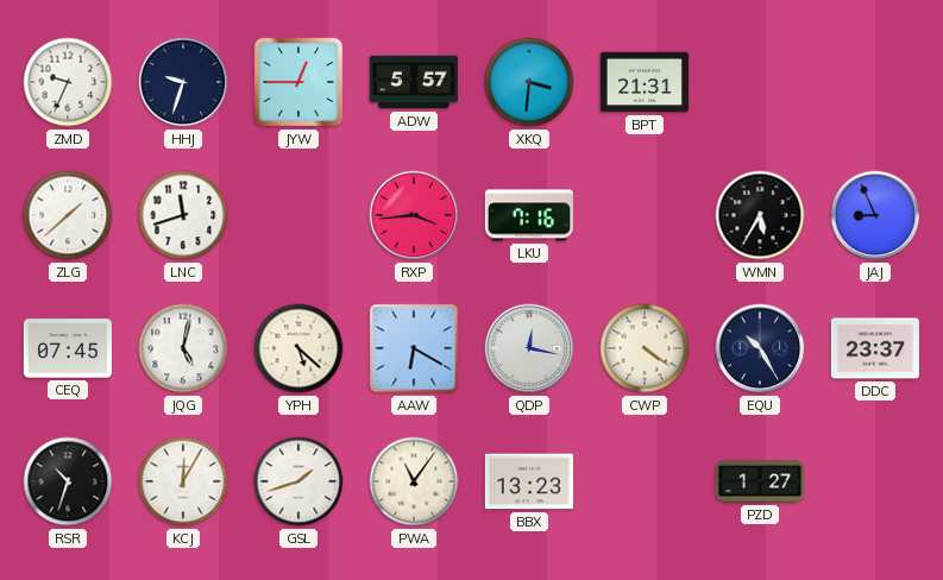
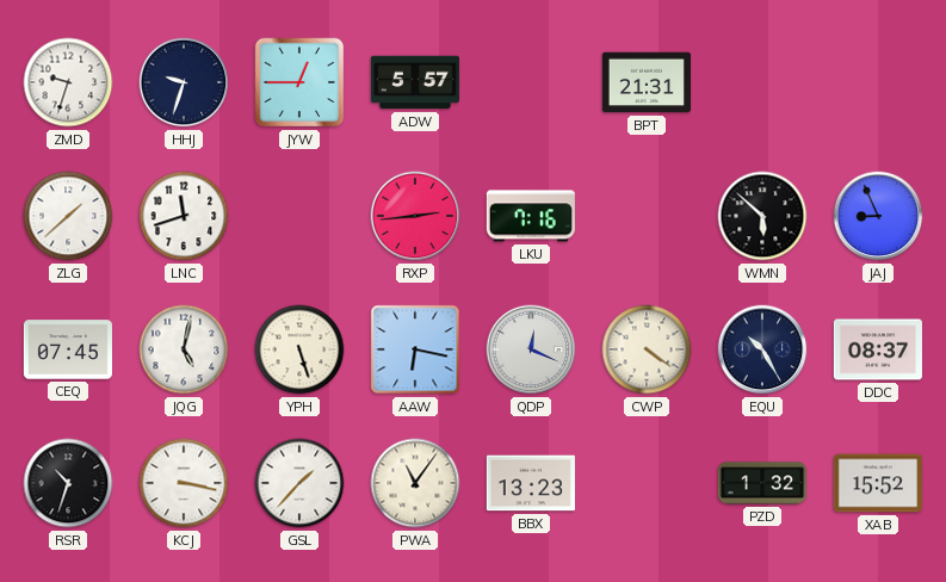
ZMD: 9:34 -> 9:33 (68, 82)
XKQ: 3:31 -> none (529, 82)
RXP: 3:44 -> 2:44 (415, 216)
WMN: 5:35 -> 5:52 (762, 216)
YPH: 5:22 -> 5:27 (299, 349)
AAW: 6:20 -> 6:17 (415, 349)
QDP: 12:17 -> 12:19 (531, 349)
DDC: 23:37 -> 08:37 (878, 349)
KCJ: 12:05 -> 3:17 (184, 483)
GSL: 1:42 -> 1:37 (299, 483)
PZD: 1:27 -> 1:32 (762, 483)
XAB: none -> 15:52 (878, 483)
